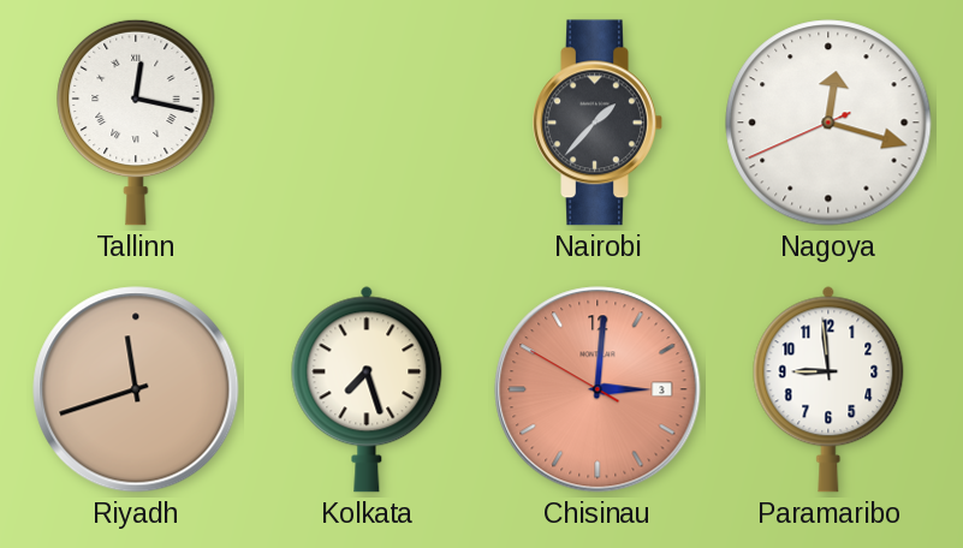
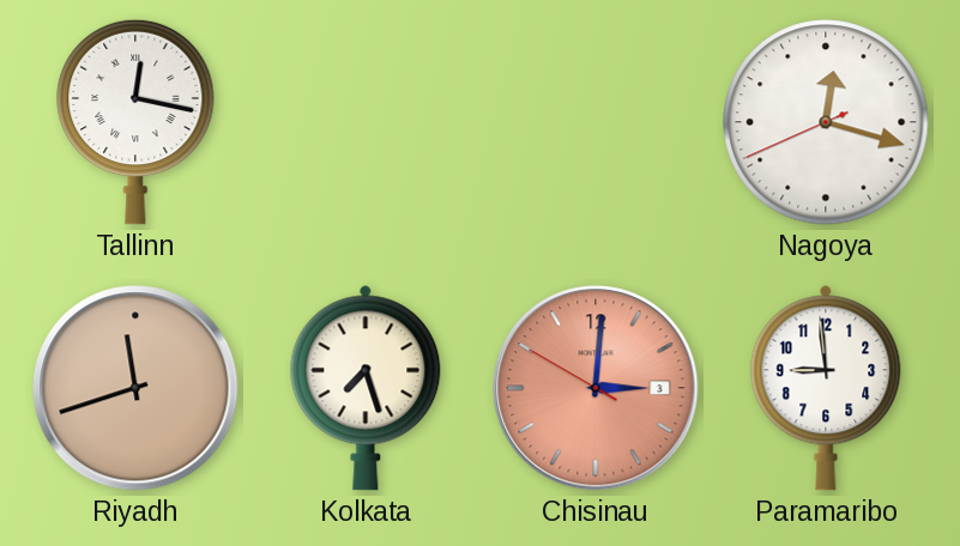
Nairobi: 1:37 -> none (598, 123)
